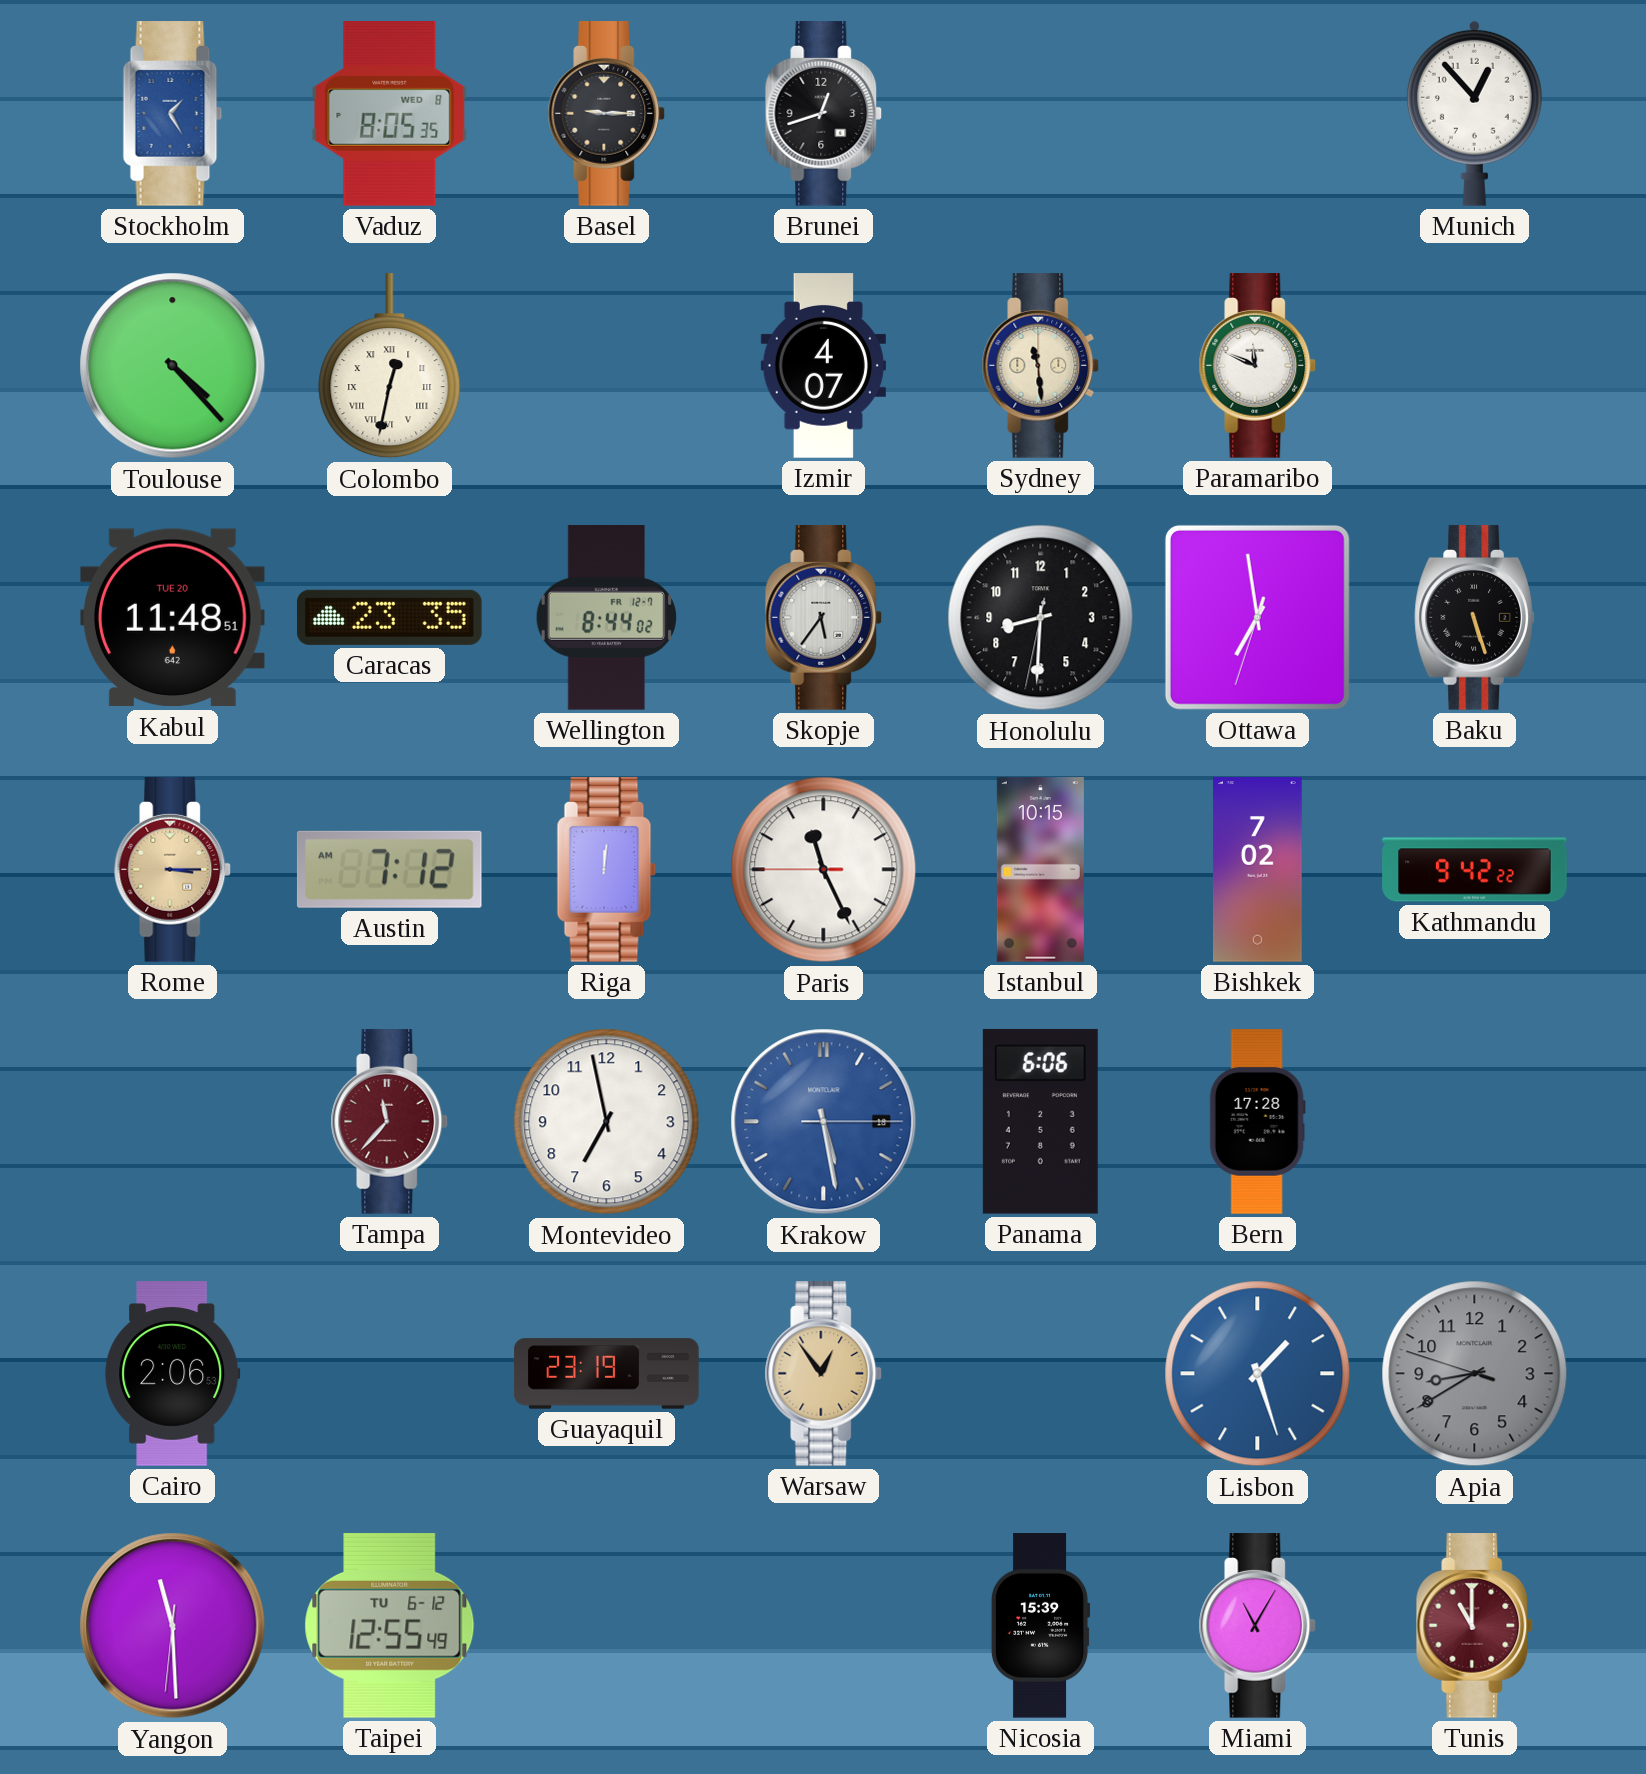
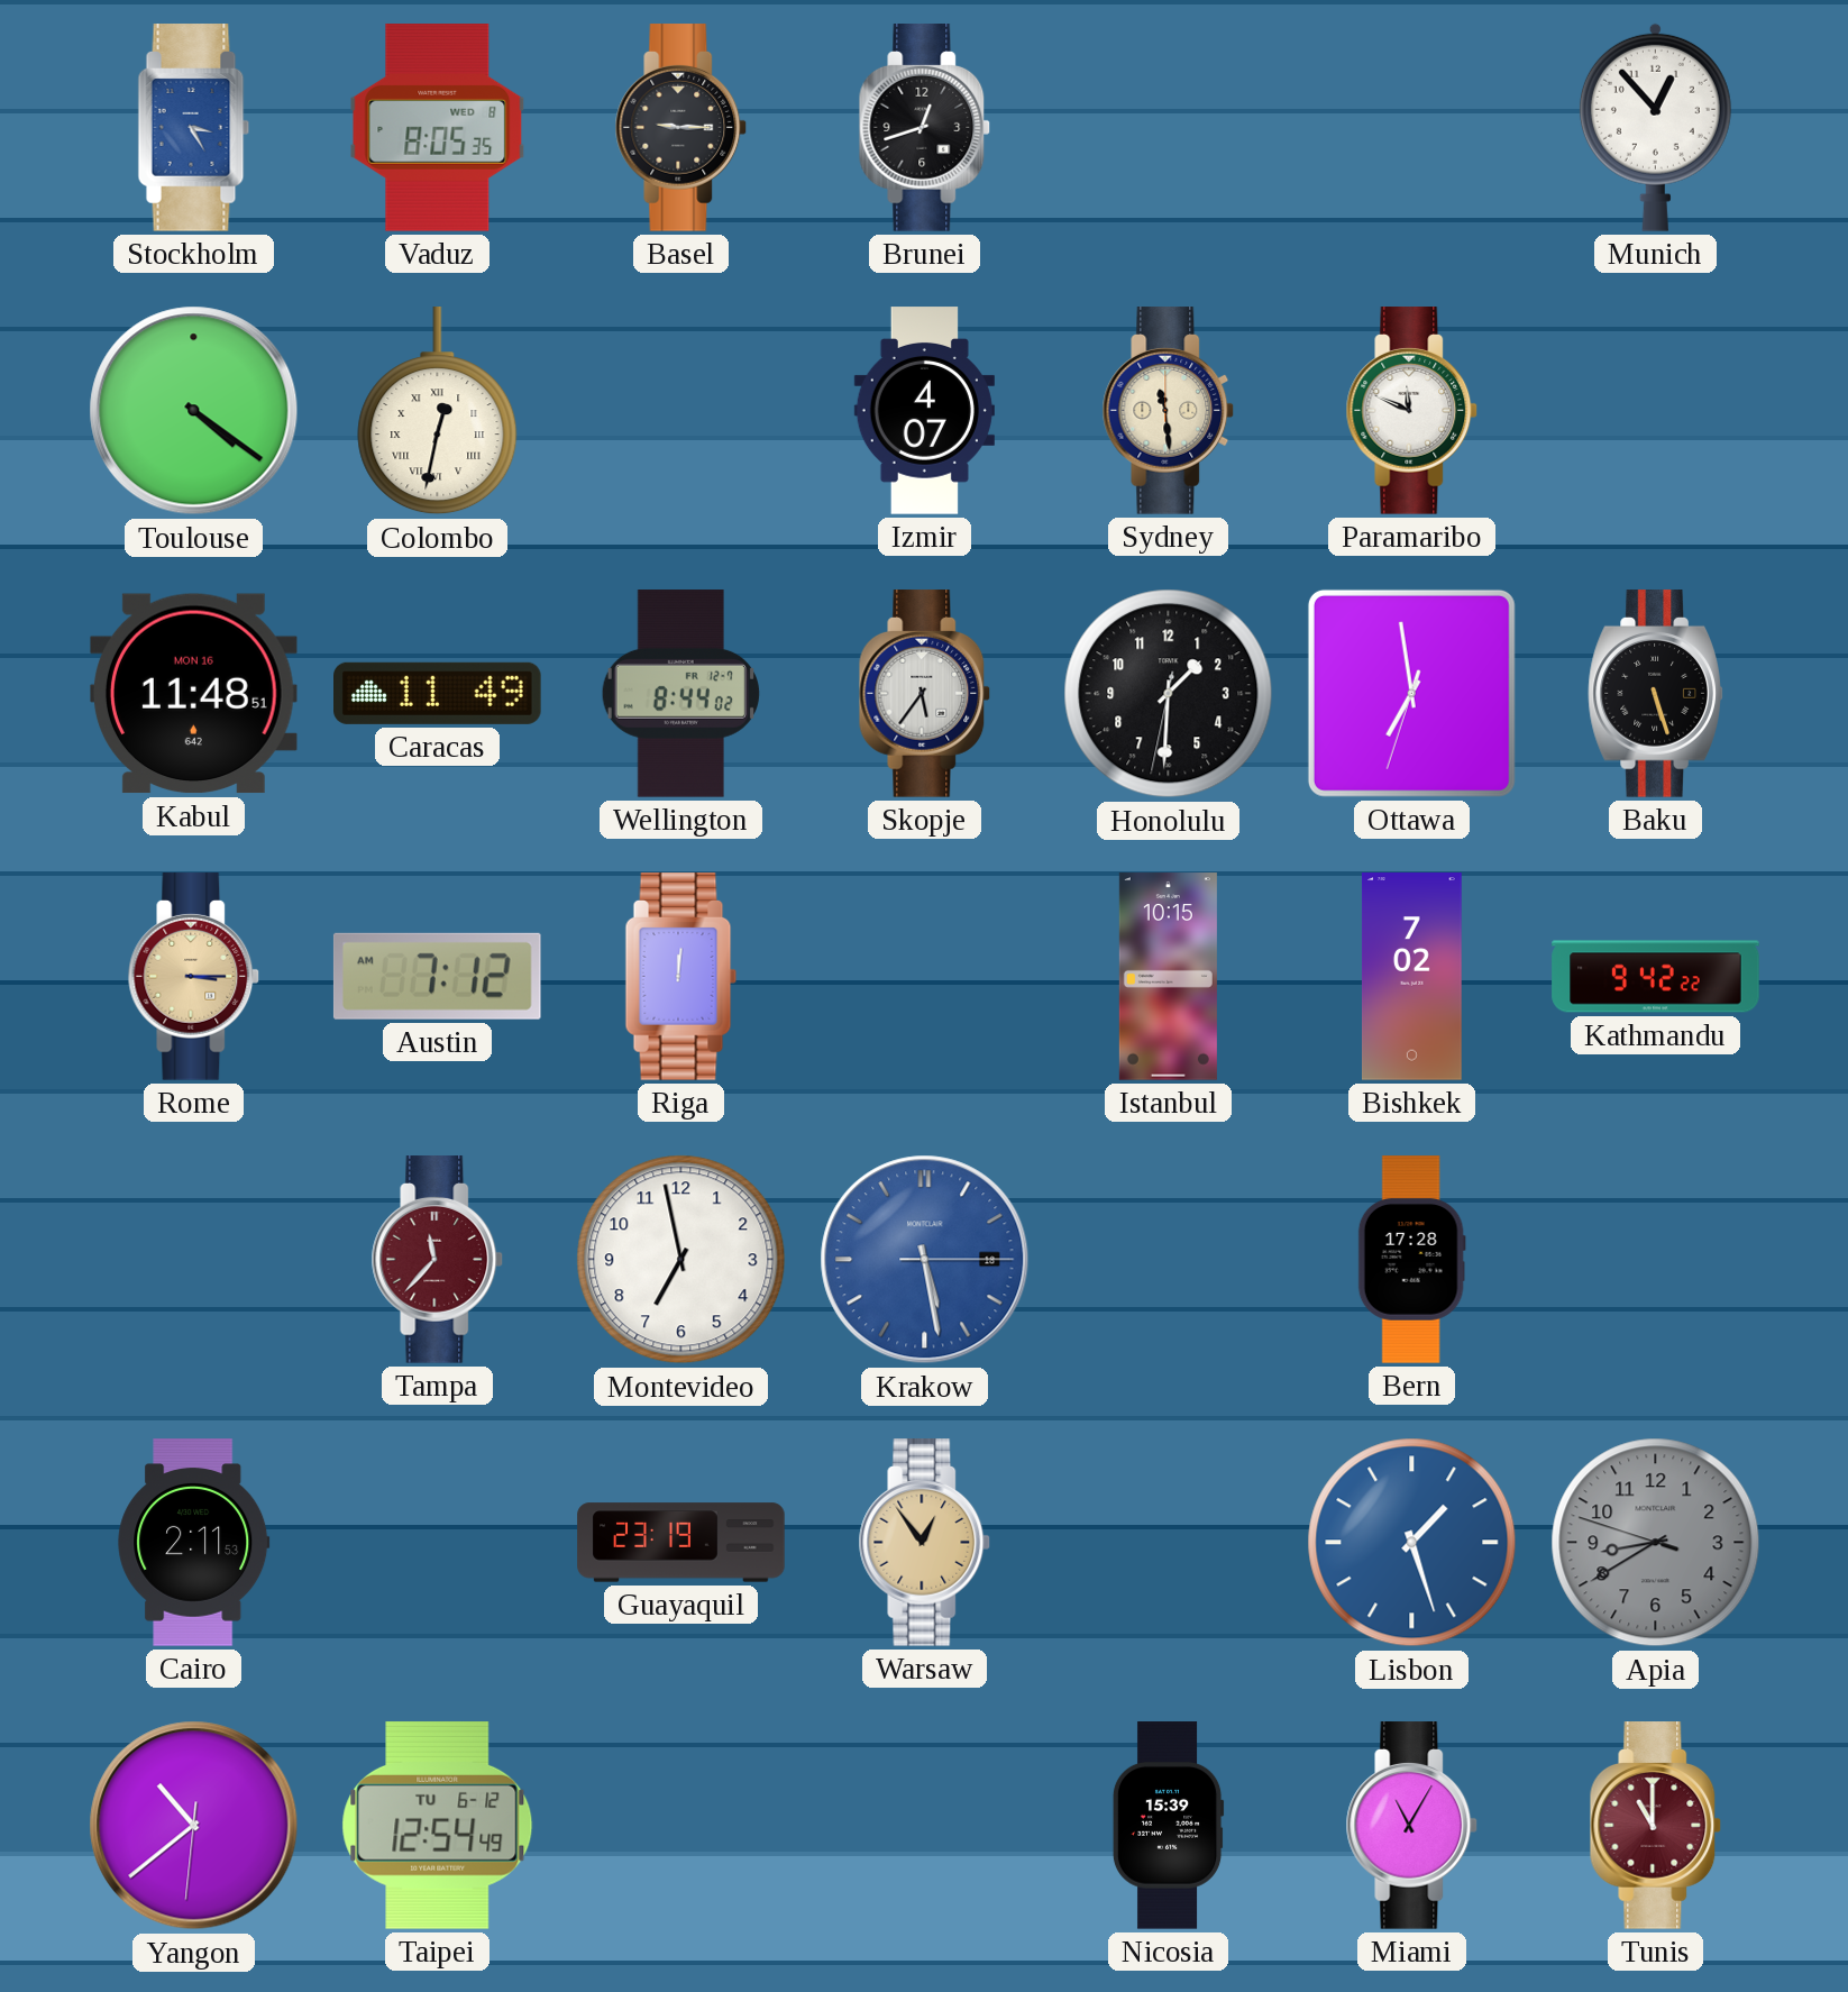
Stockholm: 1:25 -> 3:25 (194, 128)
Toulouse: 4:23 -> 4:21 (194, 411)
Kabul date: TUE 20 -> MON 16 (193, 694)
Caracas: 23:35 -> 11:49 (438, 693)
Honolulu: 8:30 -> 1:30 (1169, 694)
Paris: 11:25 -> none (824, 870)
Panama: 6:06 -> none (1040, 1121)
Cairo: 2:06 -> 2:11 (194, 1543)
Yangon: 11:29 -> 10:38 (194, 1826)
Taipei: 12:55 -> 12:54 (438, 1825)
